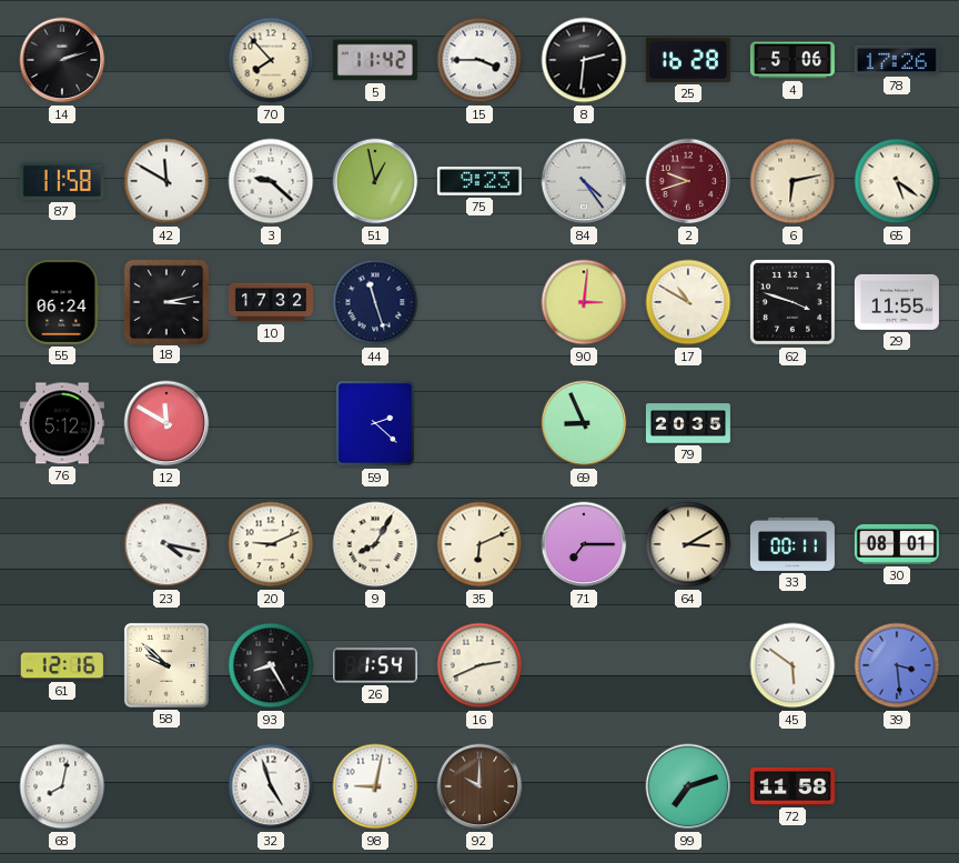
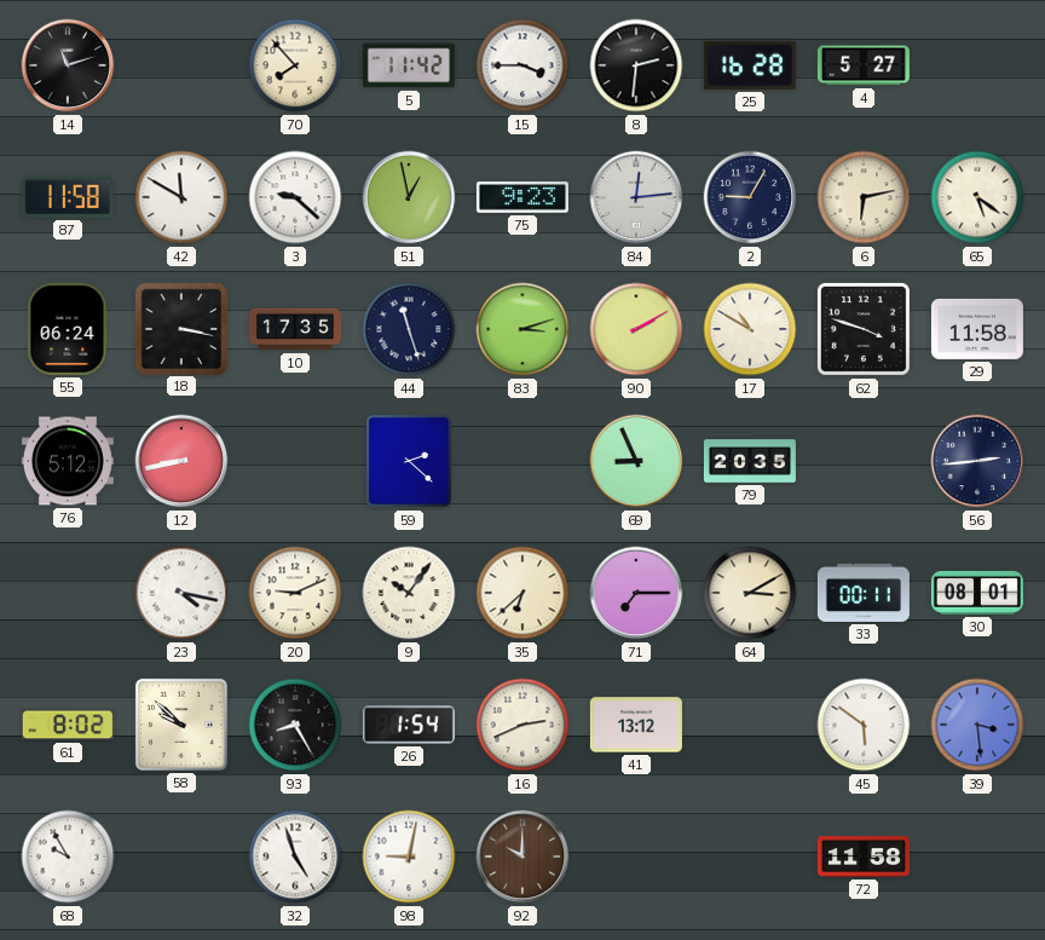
14: 2:12 -> 11:12 (68, 65)
4: 5:06 -> 5:27 (864, 65)
78: 17:26 -> none (897, 60)
84: 4:24 -> 12:14 (636, 197)
2: 9:42 -> 9:05 (750, 197)
2 dial: burgundy -> navy (750, 197)
18: 3:13 -> 3:17 (180, 328)
10: 17:32 -> 17:35 (295, 329)
83: none -> 3:12 (522, 329)
90: 3:01 -> 2:10 (636, 329)
29: 11:55 -> 11:58 (977, 329)
12: 11:50 -> 8:43 (181, 461)
56: none -> 2:44 (977, 461)
9: 8:05 -> 10:06 (409, 593)
35: 6:11 -> 6:38 (522, 593)
61: 12:16 -> 8:02 (68, 725)
41: none -> 13:12 (636, 725)
68: 8:02 -> 9:55 (68, 857)
99: 7:12 -> none (688, 786)
